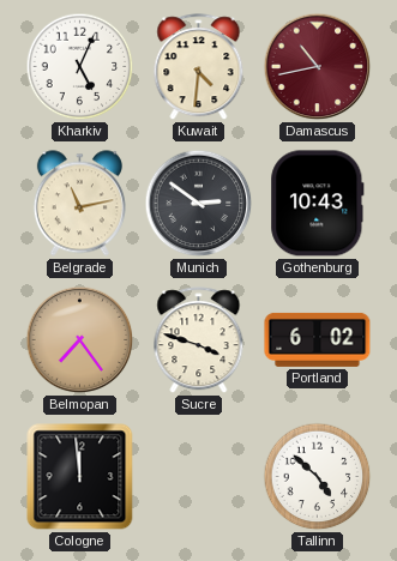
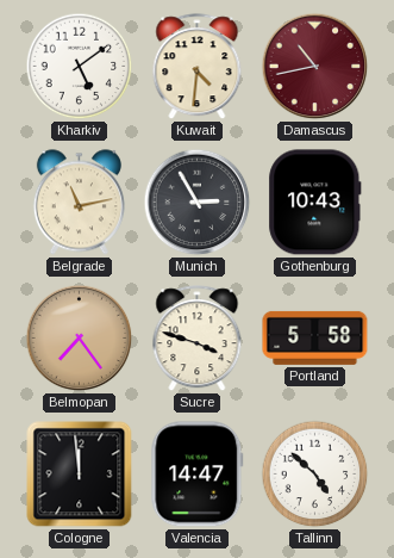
Kharkiv: 5:04 -> 5:09 (80, 67)
Munich: 2:51 -> 2:55 (198, 203)
Portland: 6:02 -> 5:58 (315, 337)
Valencia: none -> 14:47 (198, 475)
